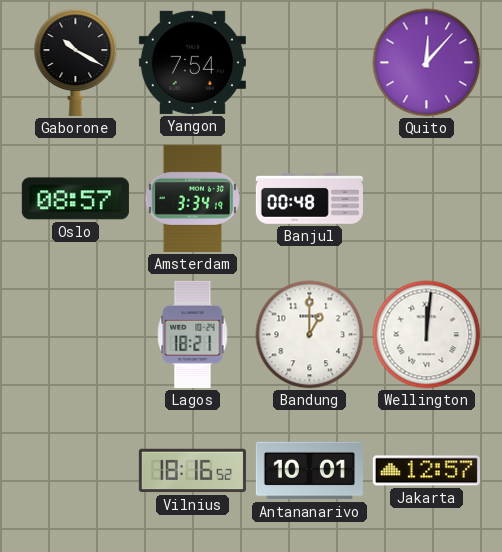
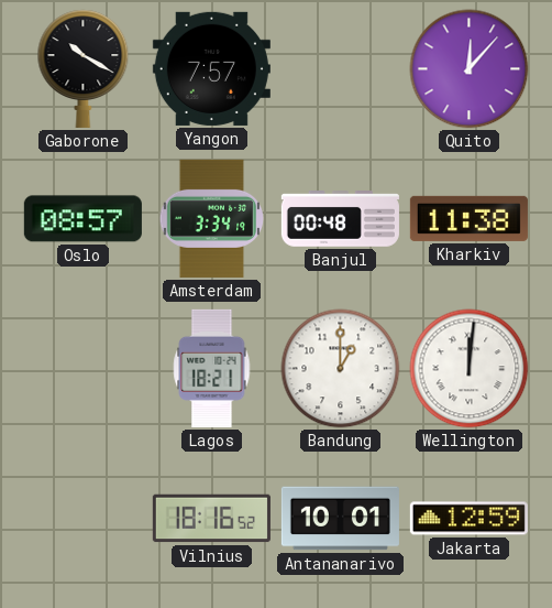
Yangon: 7:54 -> 7:57 (211, 68)
Kharkiv: none -> 11:38 (468, 218)
Jakarta: 12:57 -> 12:59 (468, 519)
